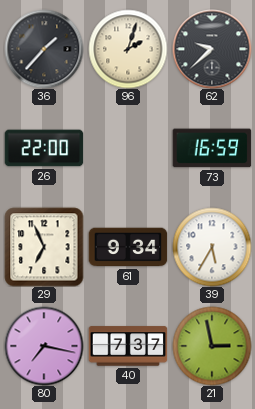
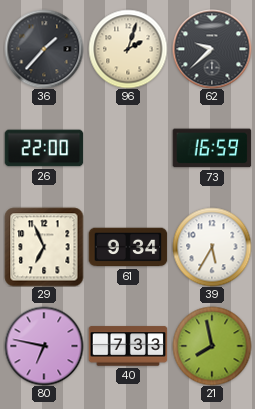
80: 7:17 -> 6:47 (44, 346)
40: 7:37 -> 7:33 (128, 346)
21: 2:58 -> 7:58 (212, 346)
